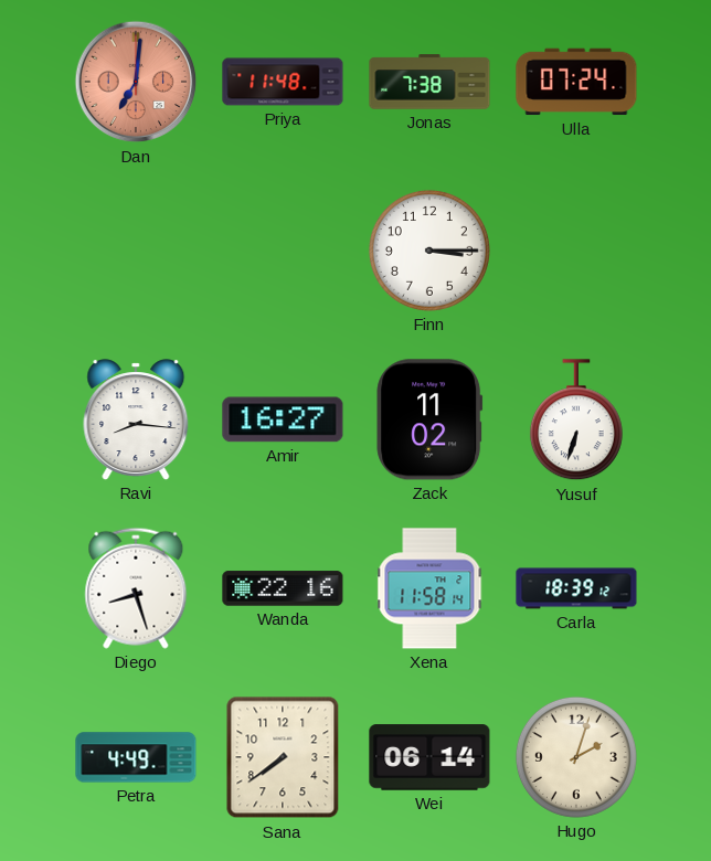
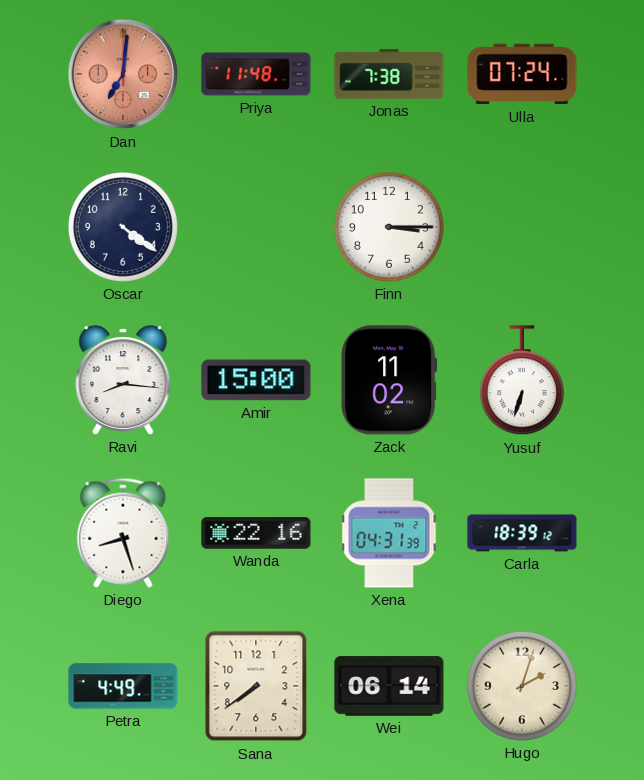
Oscar: none -> 4:21 (123, 227)
Amir: 16:27 -> 15:00 (256, 380)
Xena: 11:58 -> 04:31 (389, 533)
